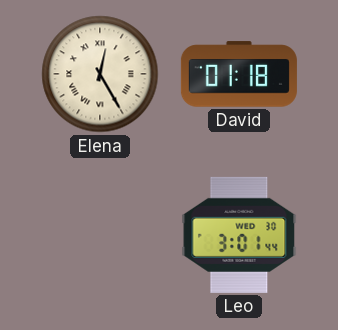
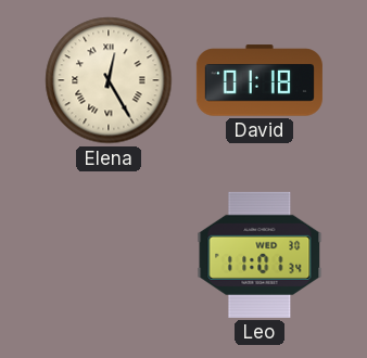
Leo: 3:01 -> 11:01 (260, 255)
